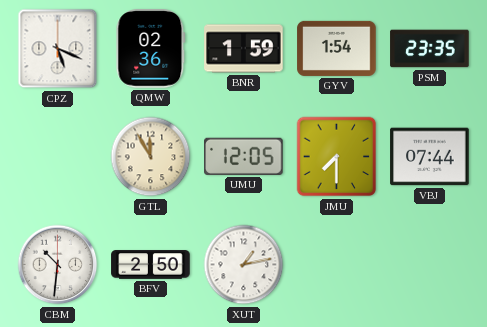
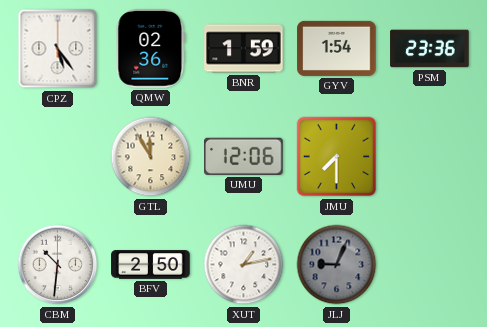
CPZ: 5:19 -> 5:24 (58, 49)
PSM: 23:35 -> 23:36 (430, 49)
UMU: 12:05 -> 12:06 (244, 156)
VBJ: 07:44 -> none (430, 157)
JLJ: none -> 9:04 (337, 265)
